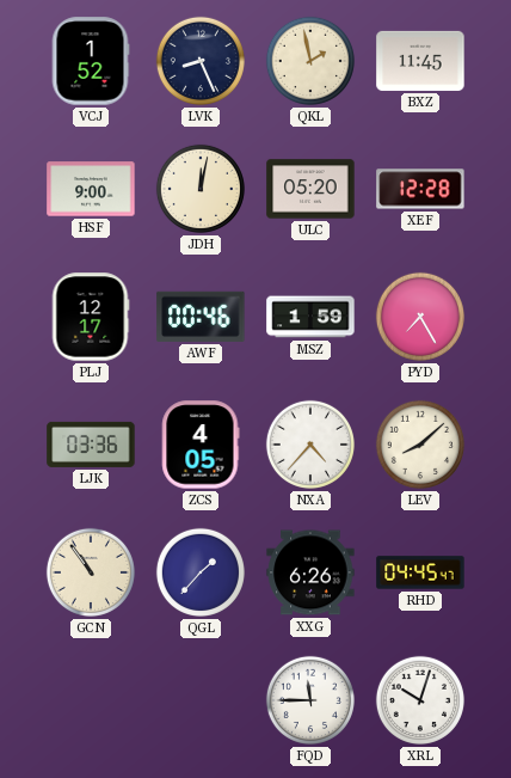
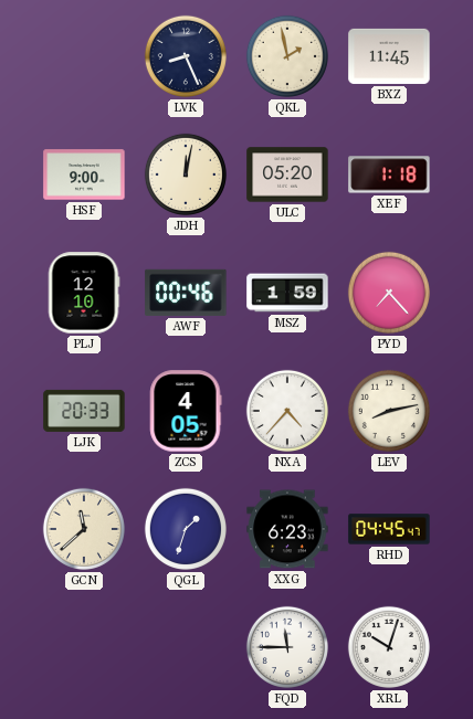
VCJ: 1:52 -> none (91, 61)
XEF: 12:28 -> 1:18 (389, 175)
PLJ: 12:17 -> 12:10 (84, 293)
PYD: 7:25 -> 7:23 (389, 293)
LJK: 03:36 -> 20:33 (84, 411)
LEV: 8:08 -> 8:13 (389, 411)
GCN: 10:54 -> 11:38 (84, 529)
QGL: 1:37 -> 1:33 (186, 529)
XXG: 6:26 -> 6:23 (287, 529)
